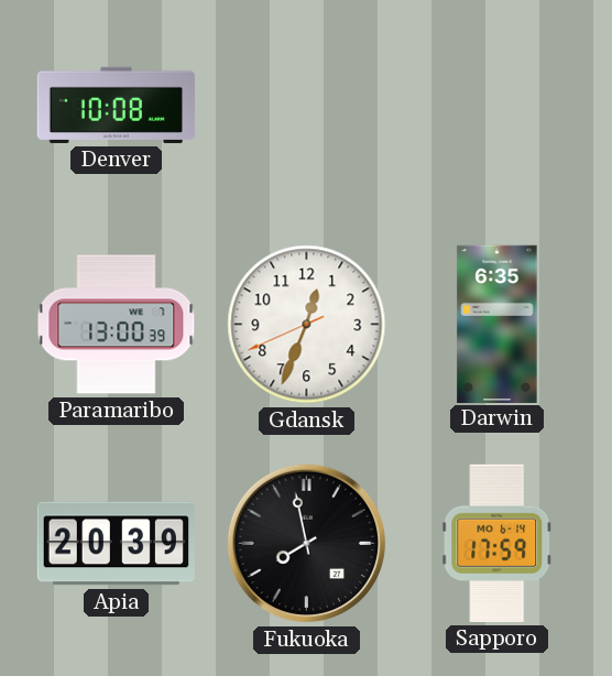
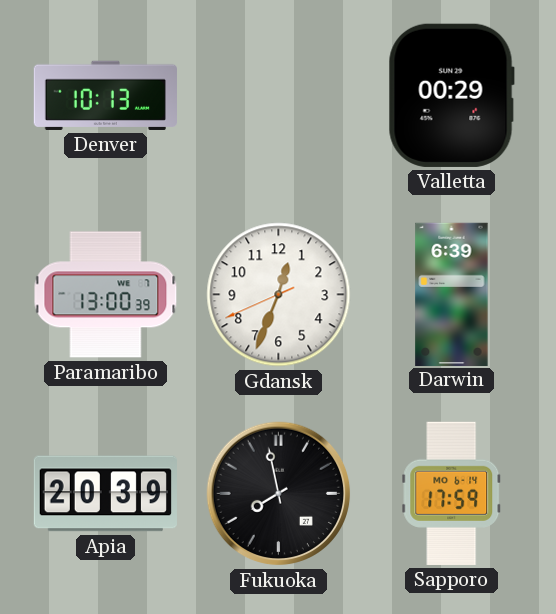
Denver: 10:08 -> 10:13 (105, 95)
Valletta: none -> 00:29 (451, 95)
Darwin: 6:35 -> 6:39 (452, 294)
